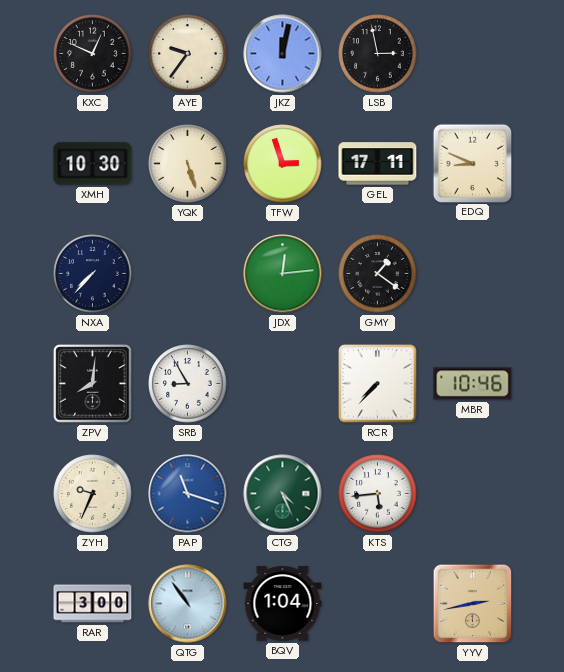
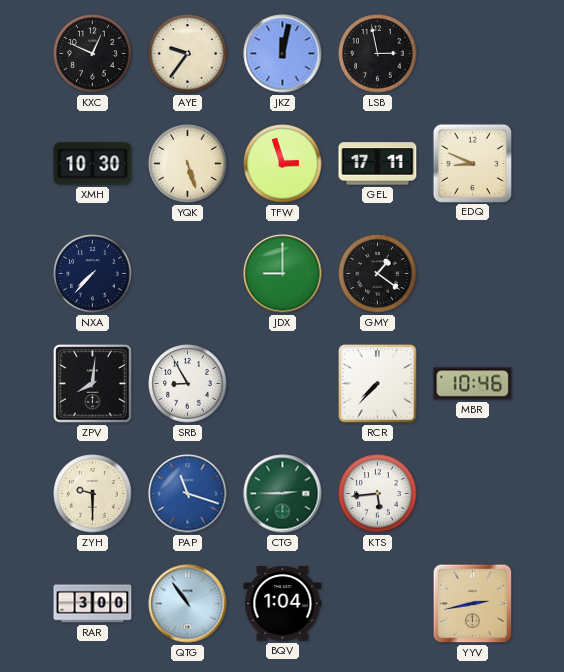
JDX: 12:14 -> 9:00 (283, 274)
ZYH: 9:34 -> 9:30 (93, 494)
CTG: 4:26 -> 2:45 (283, 494)
